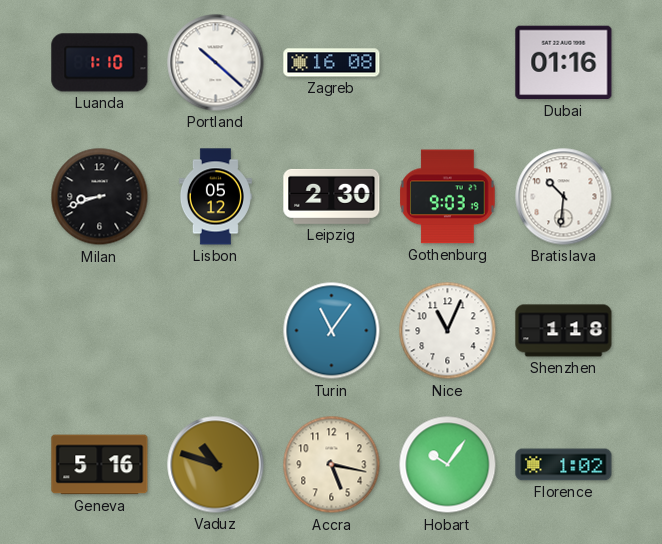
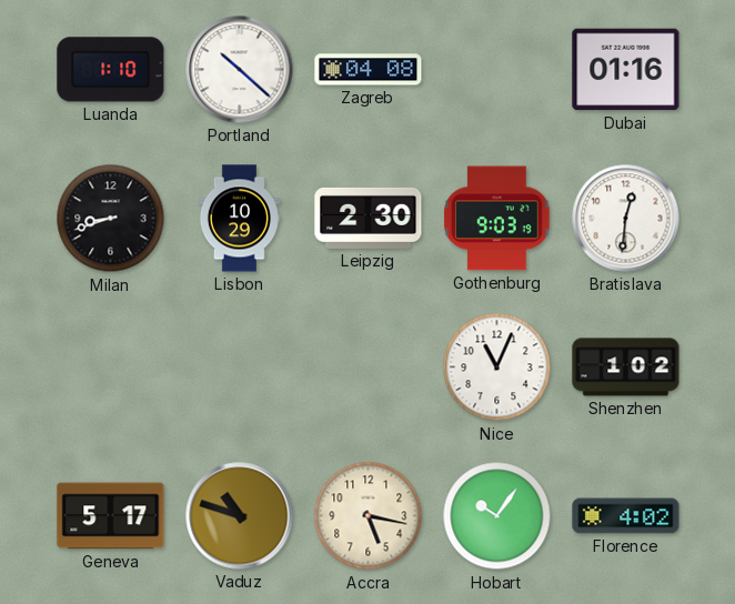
Zagreb: 16:08 -> 04:08 (369, 70)
Lisbon: 05:12 -> 10:29 (239, 219)
Bratislava: 10:31 -> 12:31 (626, 219)
Turin: 11:06 -> none (332, 331)
Shenzhen: 1:18 -> 1:02 (626, 368)
Geneva: 5:16 -> 5:17 (111, 516)
Florence: 1:02 -> 4:02 (626, 516)
